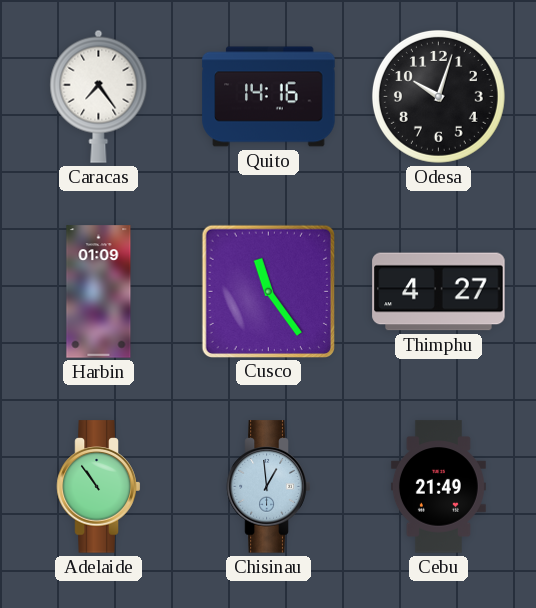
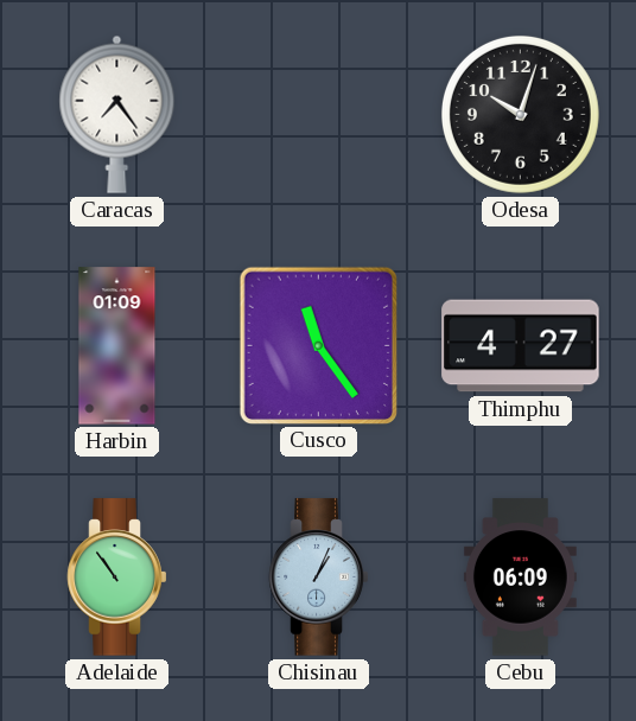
Quito: 14:16 -> none (269, 97)
Chisinau: 12:59 -> 1:04 (319, 578)
Cebu: 21:49 -> 06:09 (520, 578)
